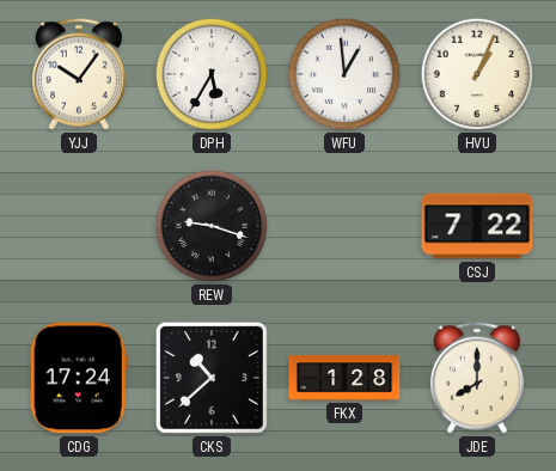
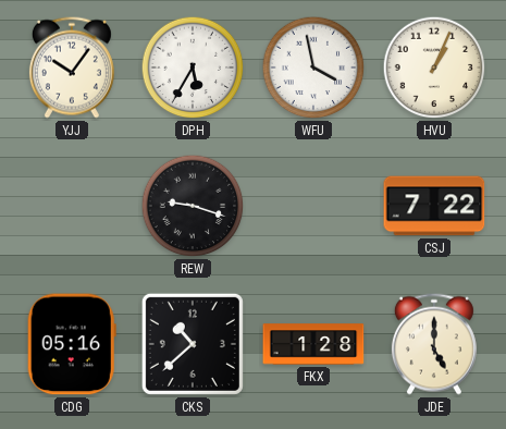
WFU: 12:59 -> 3:58 (313, 68)
CDG: 17:24 -> 05:16 (72, 344)
JDE: 8:00 -> 5:00 (434, 344)
